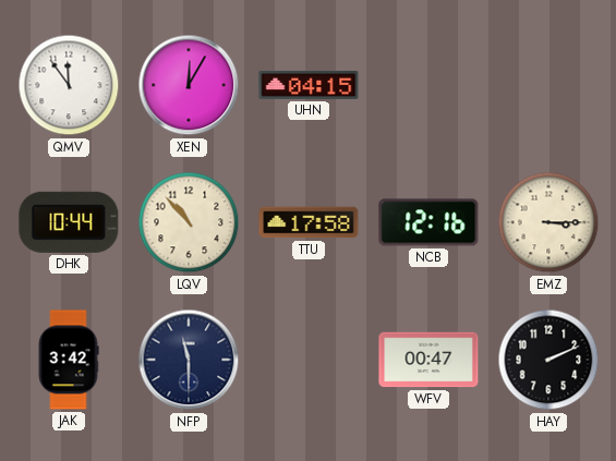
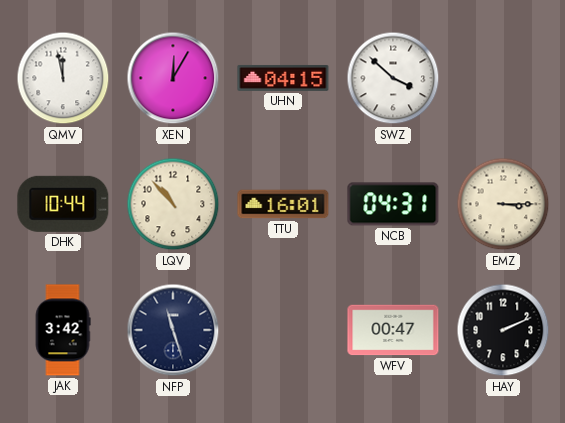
QMV: 11:54 -> 11:58 (63, 78)
SWZ: none -> 3:52 (393, 78)
TTU: 17:58 -> 16:01 (283, 204)
NCB: 12:16 -> 04:31 (393, 204)
NFP: 11:30 -> 11:27 (173, 330)
